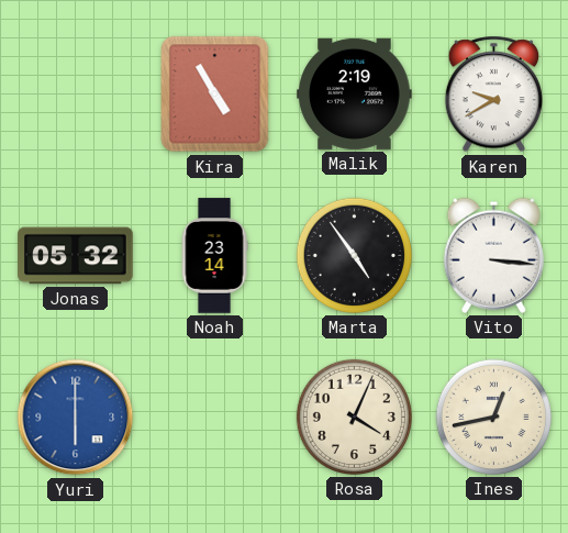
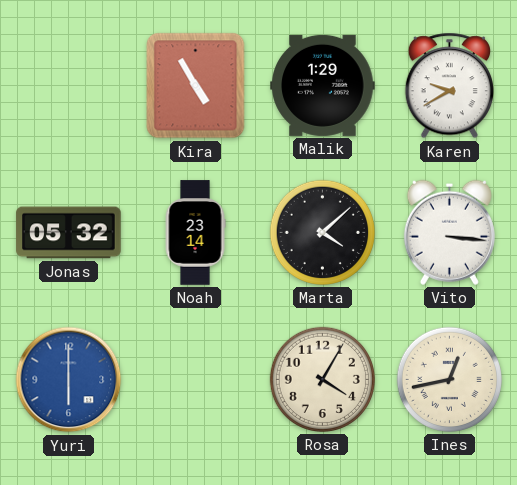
Malik: 2:19 -> 1:29 (323, 85)
Marta: 4:54 -> 4:08 (322, 232)
Rosa: 4:04 -> 4:05 (322, 379)
